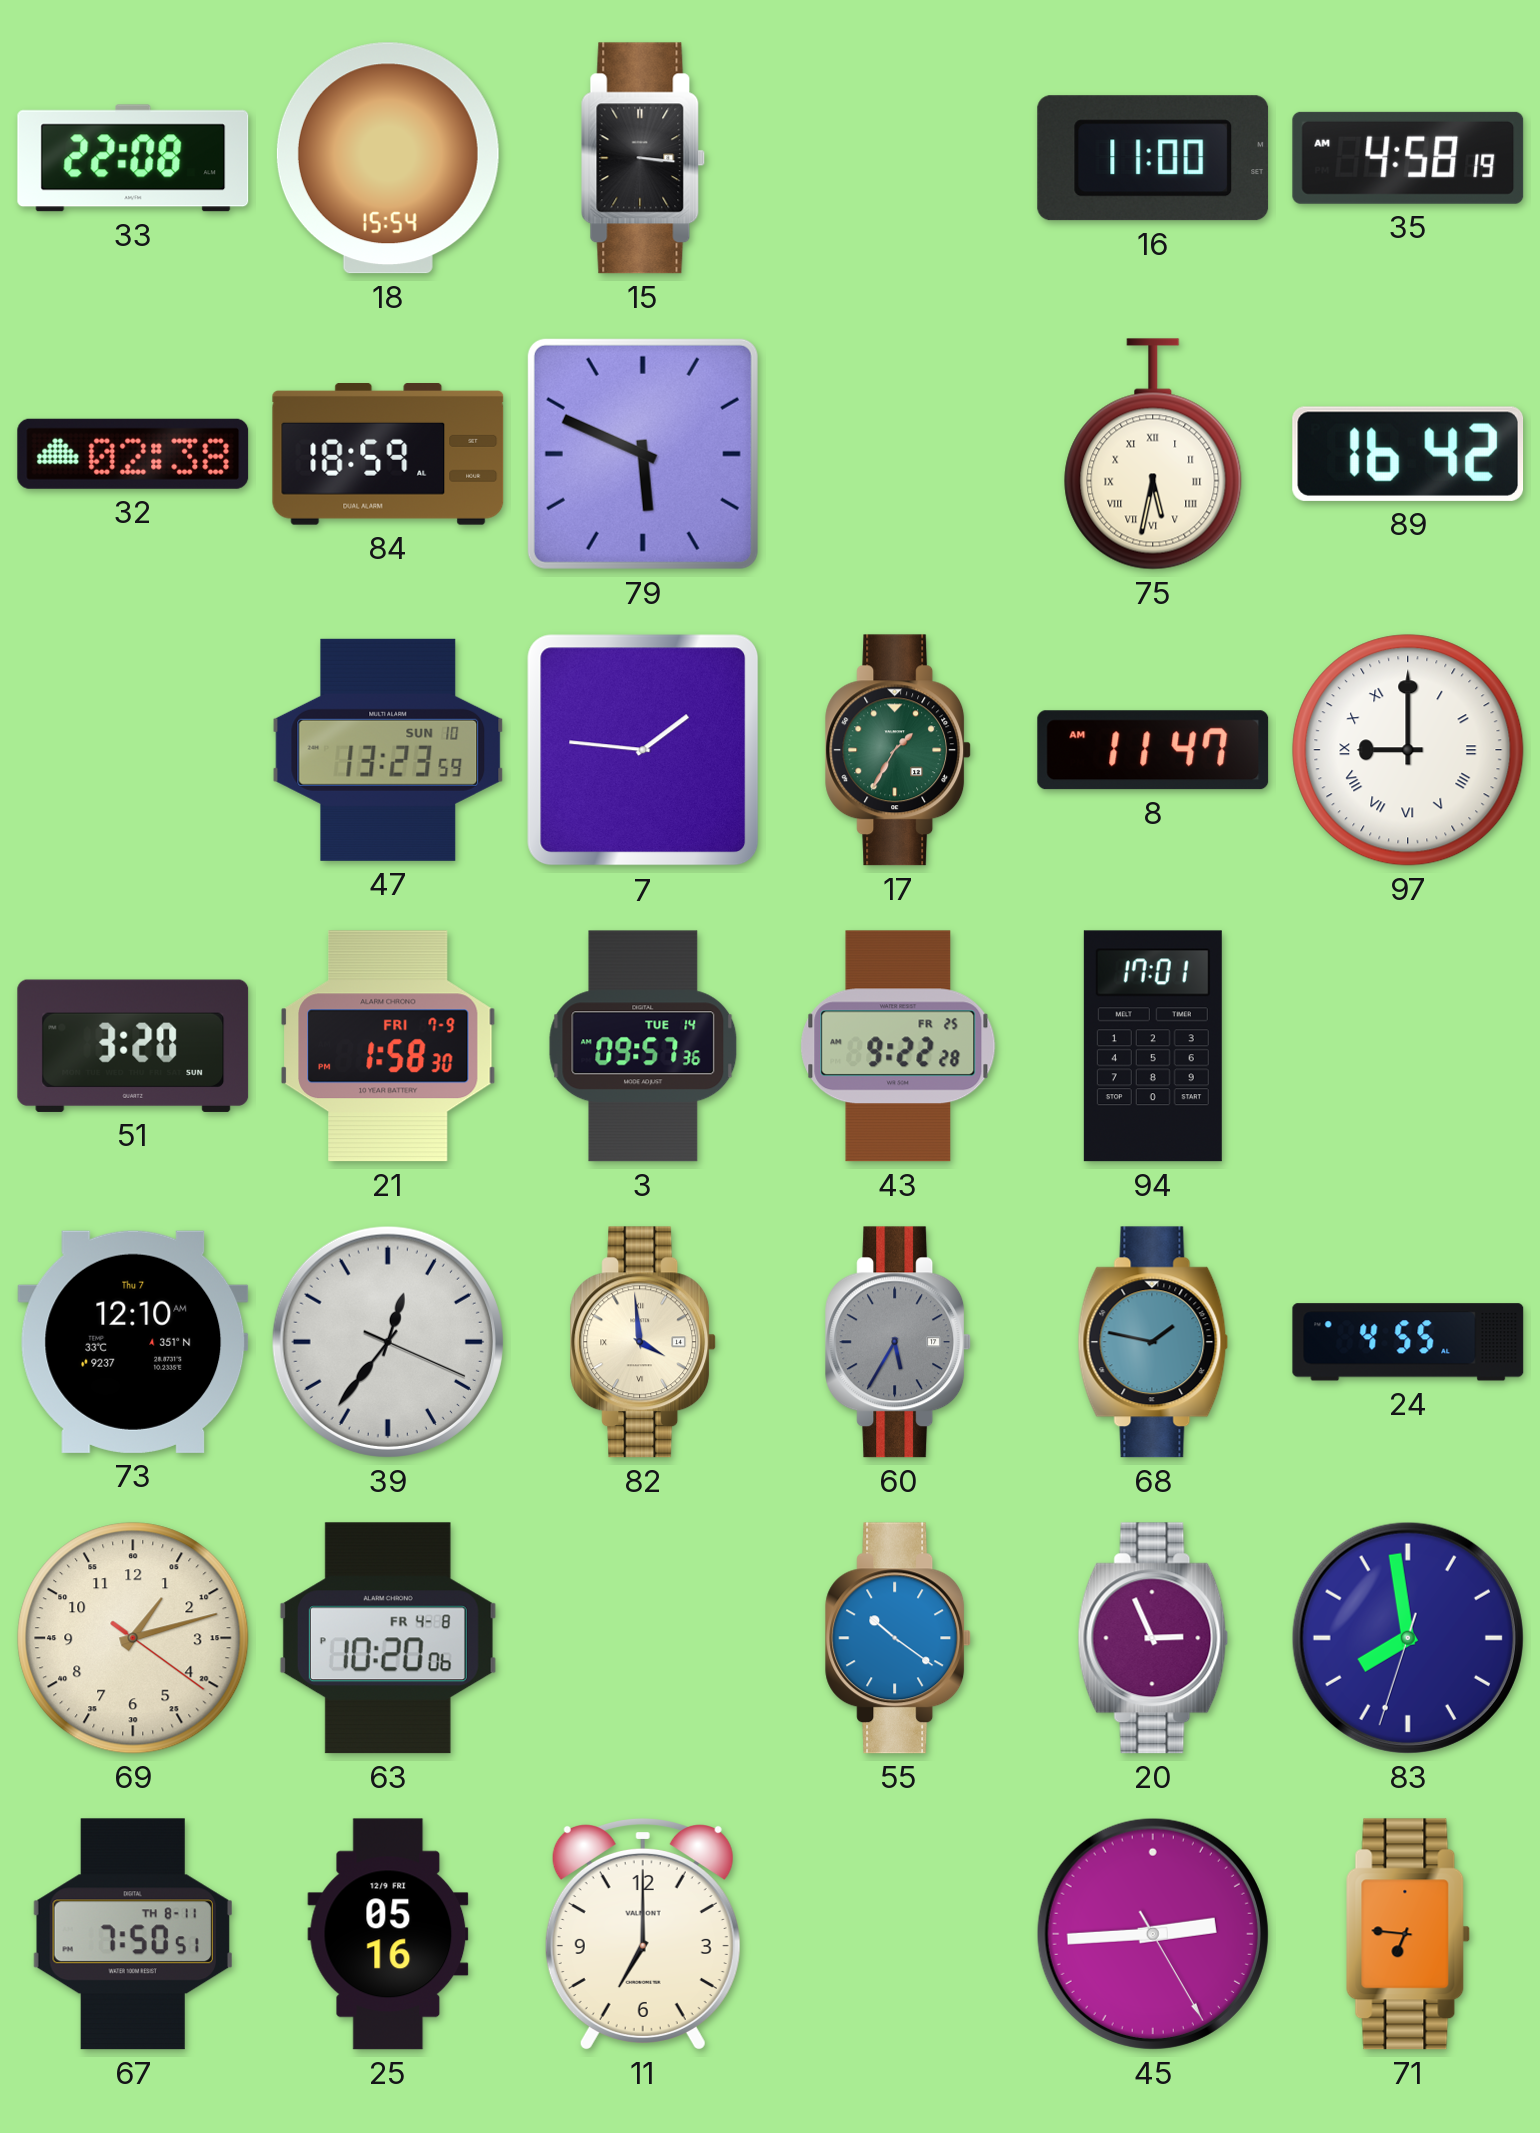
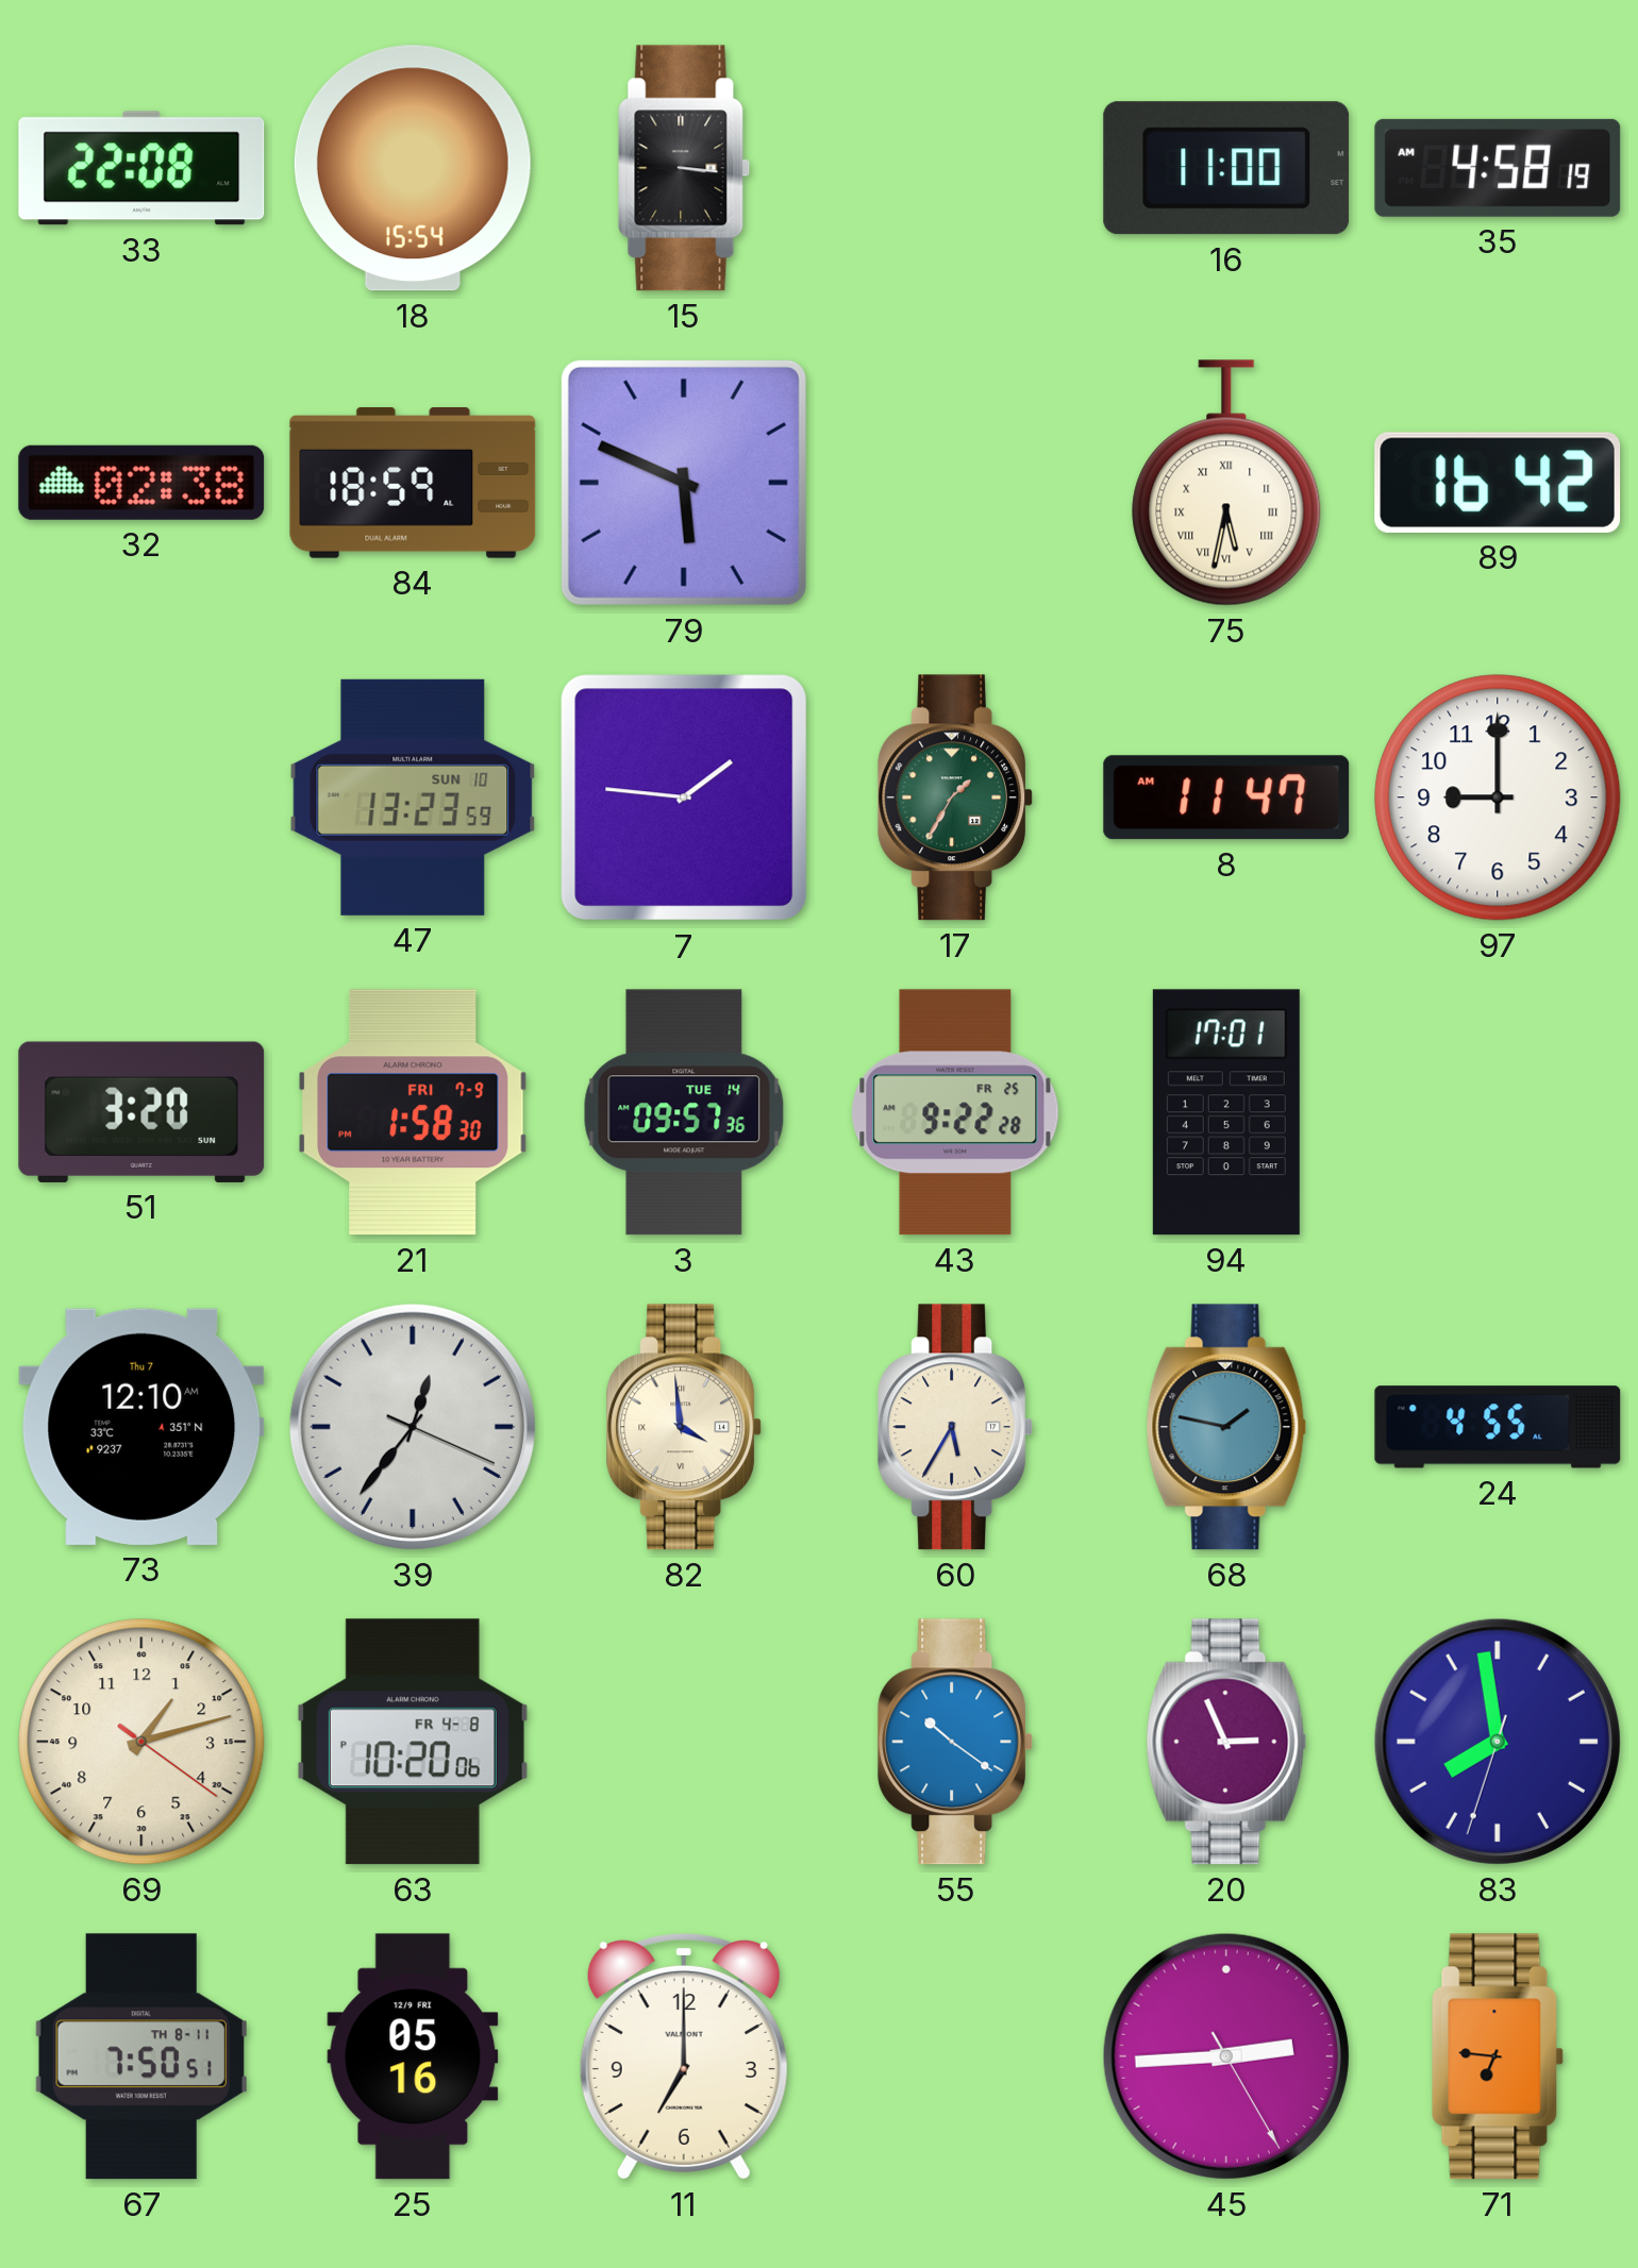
97 numerals: Roman -> Arabic (1498, 797)
60 dial: grey -> cream (956, 1427)
